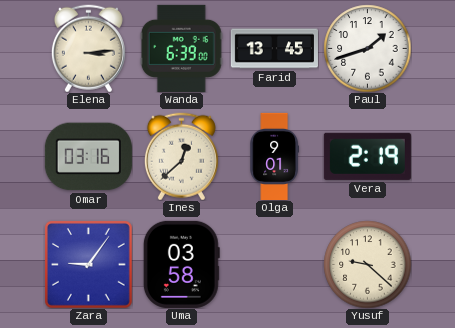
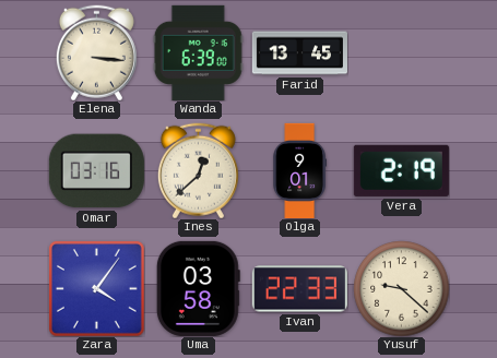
Elena: 3:14 -> 3:16 (96, 52)
Paul: 1:42 -> none (367, 48)
Zara: 9:06 -> 4:06 (96, 288)
Ivan: none -> 22:33 (299, 289)
